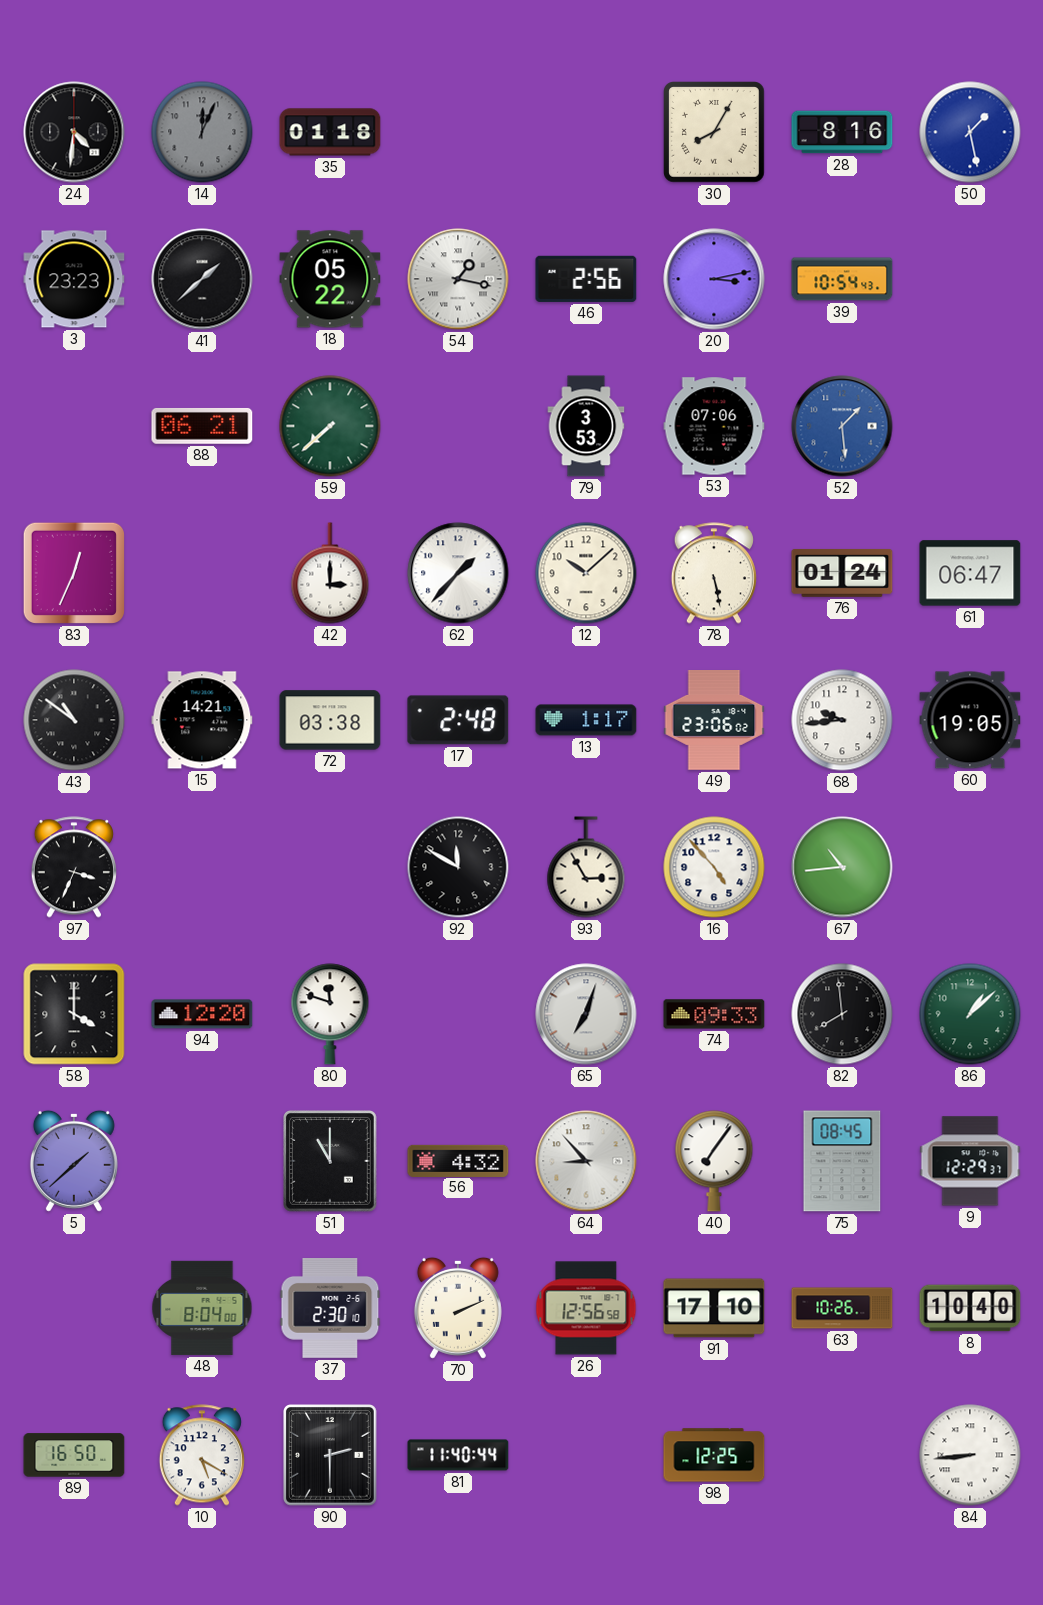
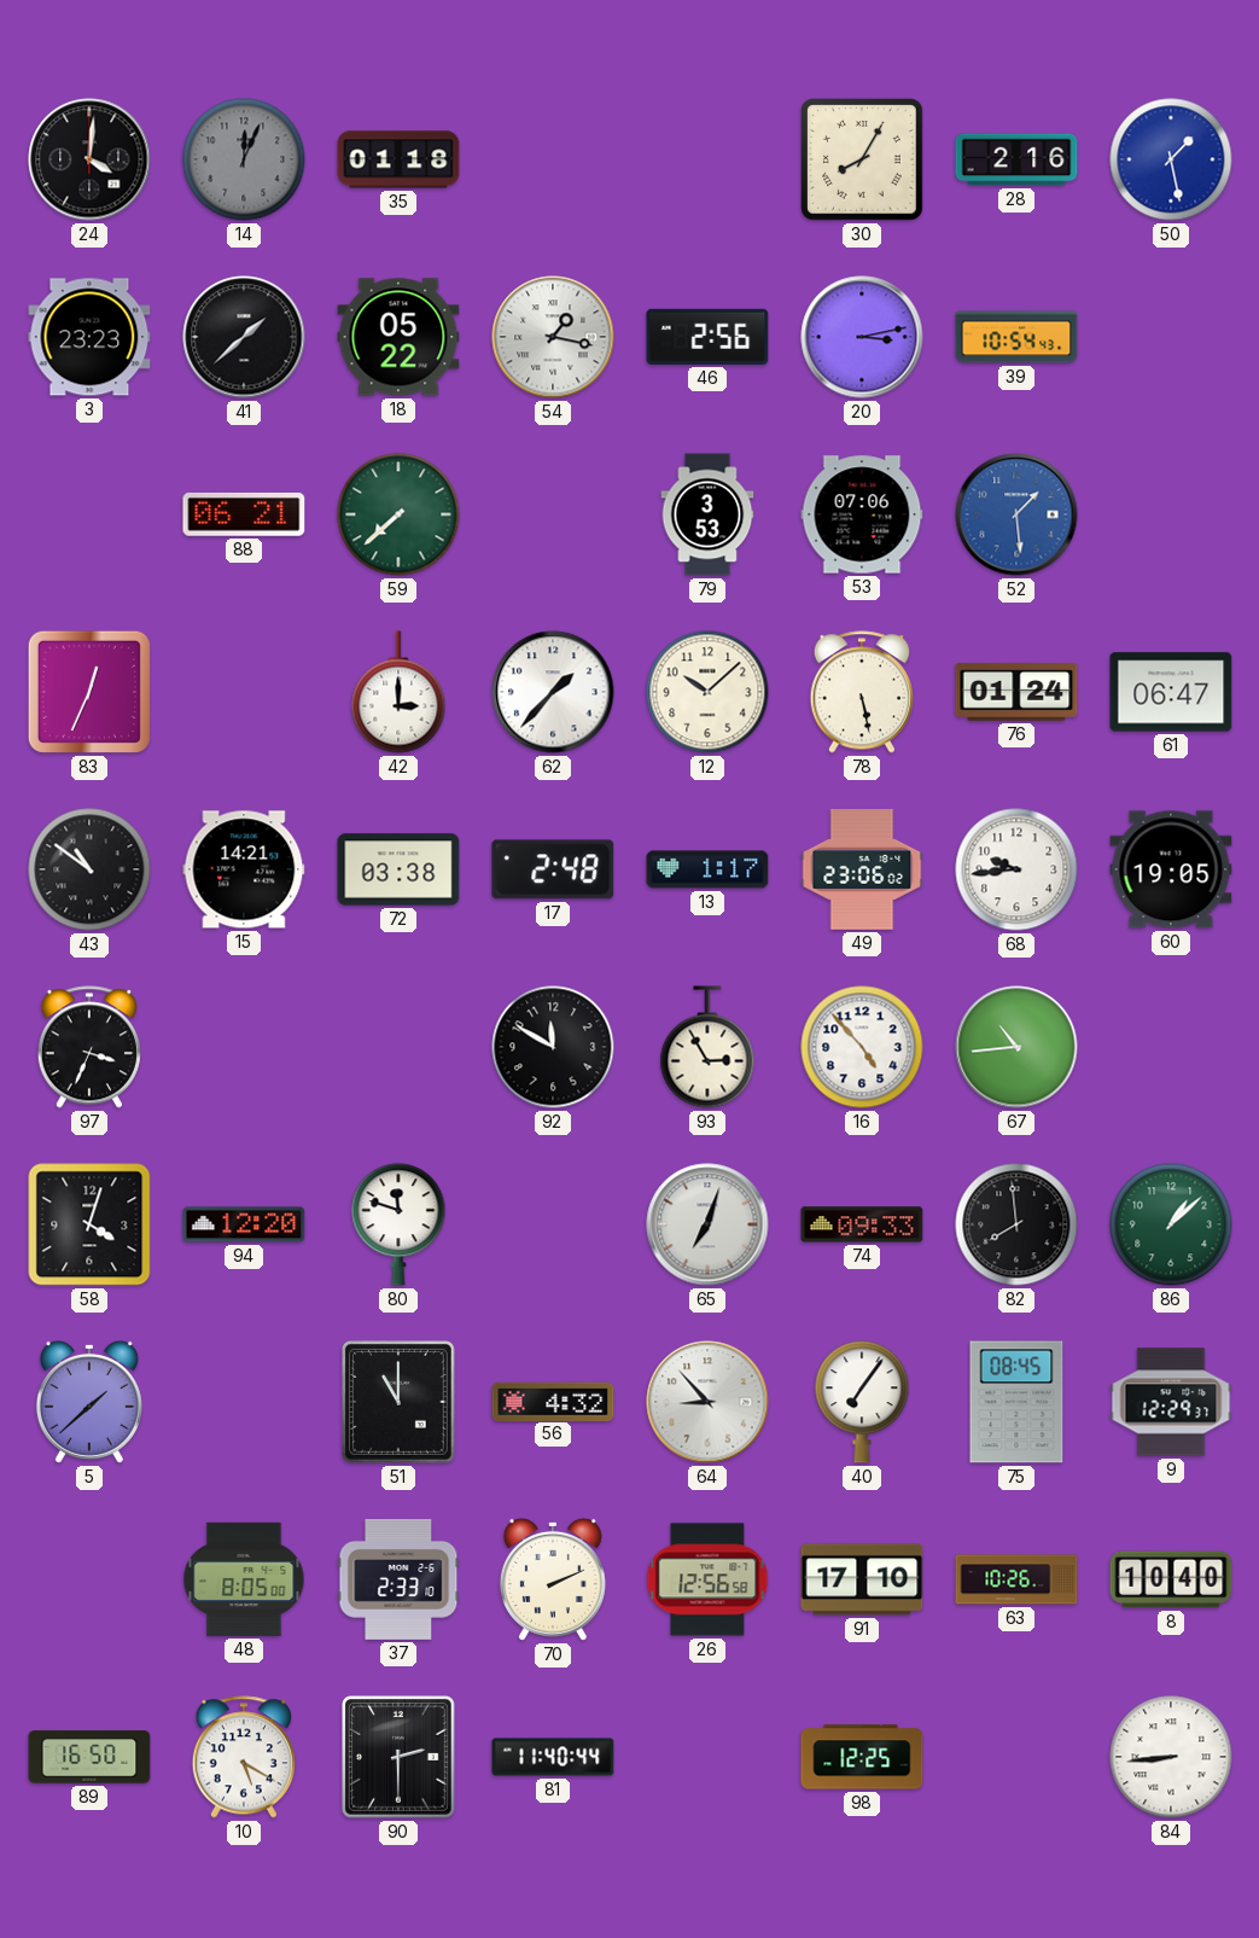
24: 4:31 -> 4:01 (89, 159)
28: 8:16 -> 2:16 (1016, 159)
58: 4:00 -> 4:03 (89, 1224)
48: 8:04 -> 8:05 (244, 1579)
37: 2:30 -> 2:33 (398, 1581)
